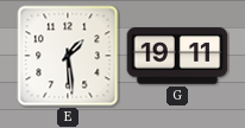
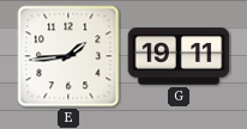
E: 1:29 -> 1:44 (68, 56)
